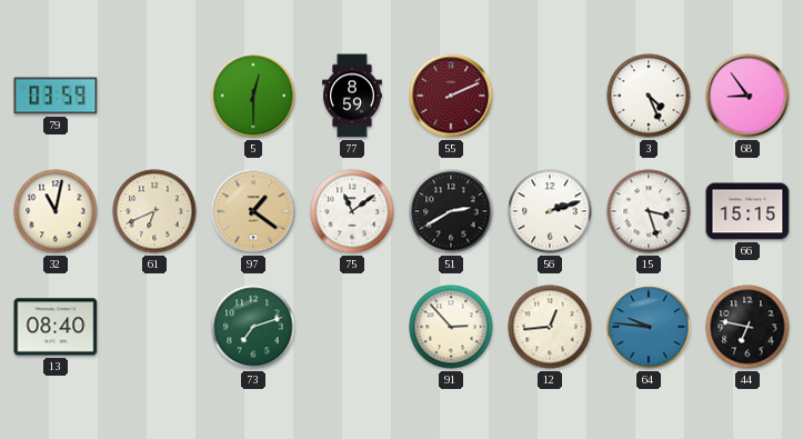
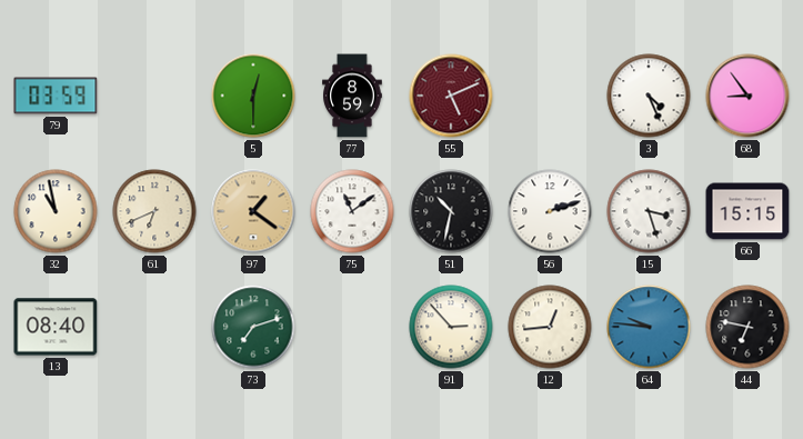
55: 2:11 -> 5:11 (451, 96)
32: 11:02 -> 10:58 (56, 211)
51: 2:40 -> 10:32 (451, 211)
